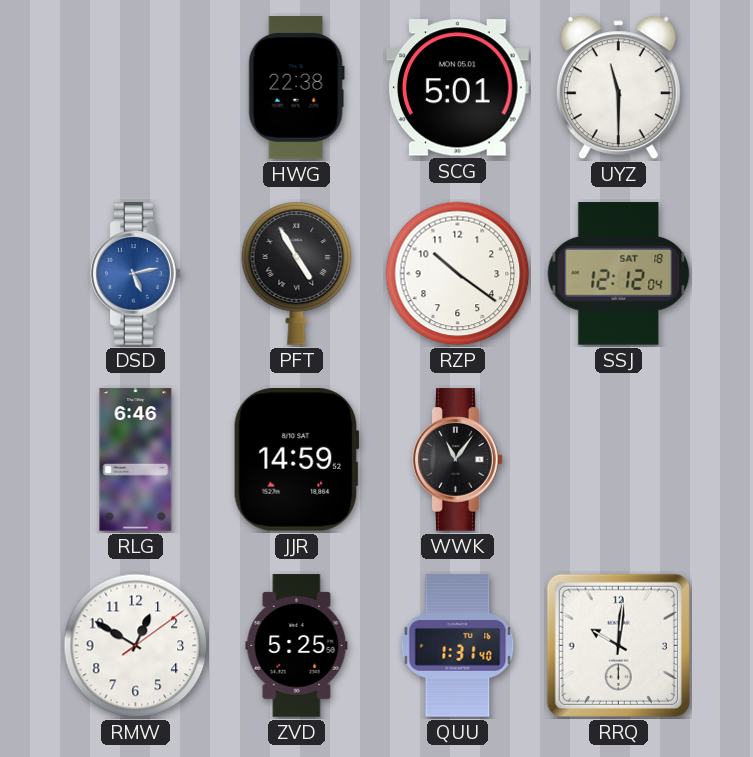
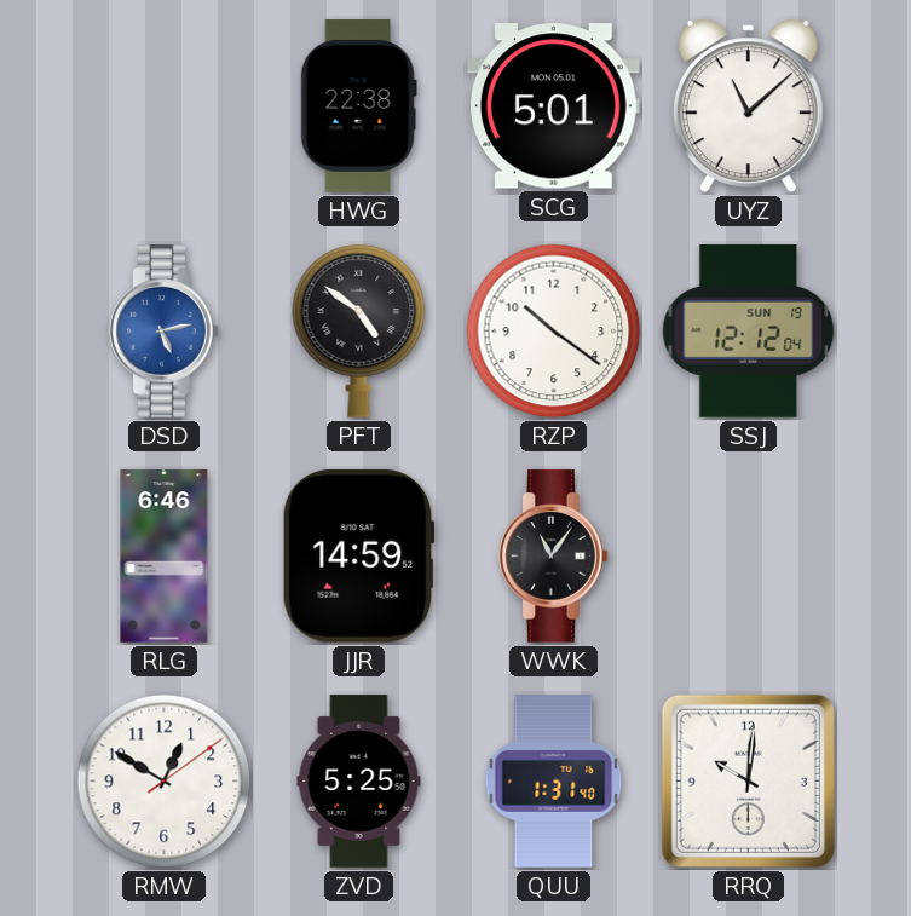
UYZ: 11:30 -> 11:08 (748, 106)
PFT: 4:55 -> 4:51 (359, 330)
SSJ date: SAT 18 -> SUN 19 (749, 332)
